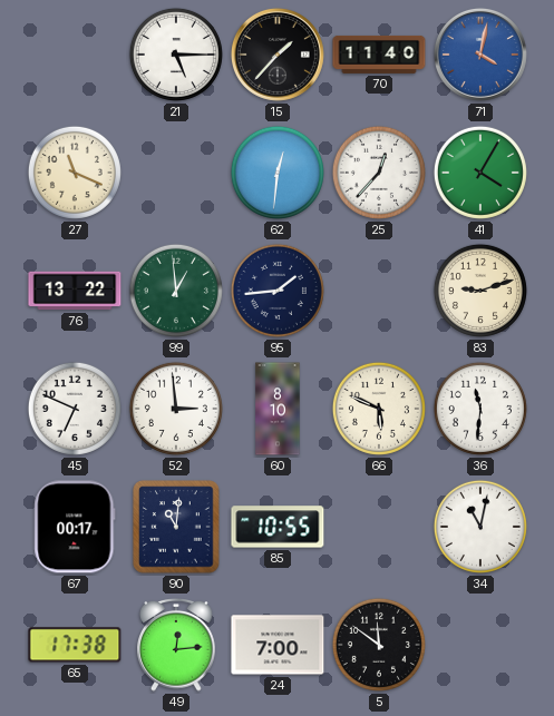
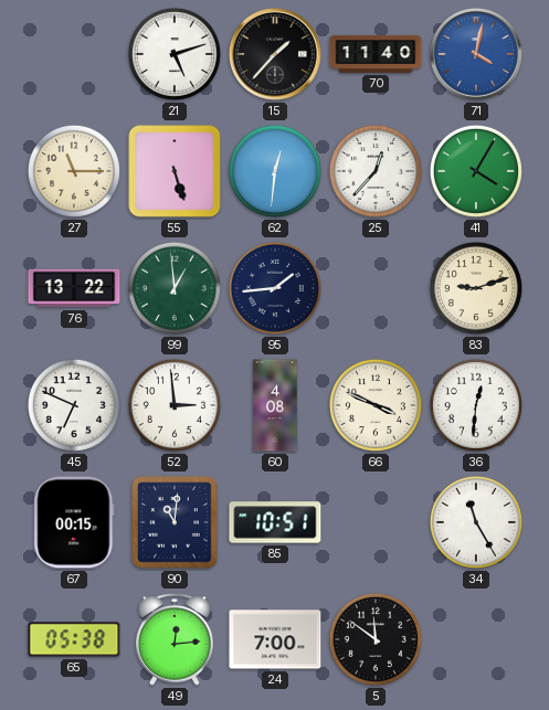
21: 5:15 -> 5:12 (175, 54)
27: 11:19 -> 11:15 (74, 171)
55: none -> 5:27 (175, 171)
60: 8:10 -> 4:08 (275, 405)
66: 5:49 -> 3:49 (376, 405)
36: 11:31 -> 12:31 (476, 405)
67: 00:17 -> 00:15 (74, 522)
85: 10:55 -> 10:51 (275, 522)
34: 11:02 -> 11:25 (476, 522)
65: 17:38 -> 05:38 (74, 639)
